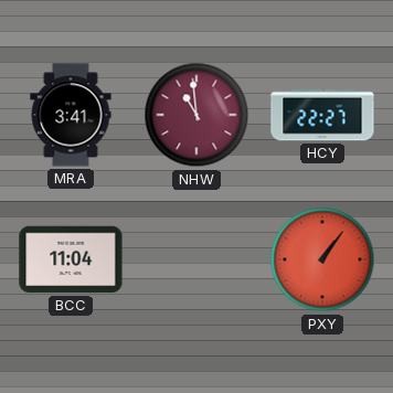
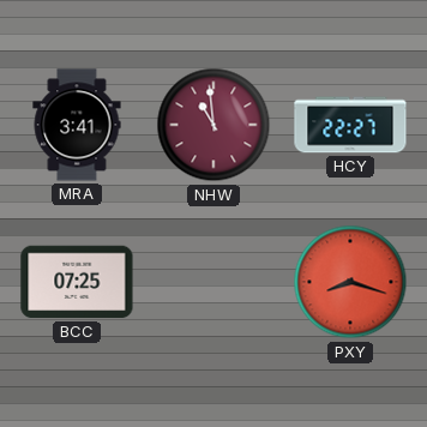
BCC: 11:04 -> 07:25 (77, 282)
PXY: 1:06 -> 8:18 (350, 282)
